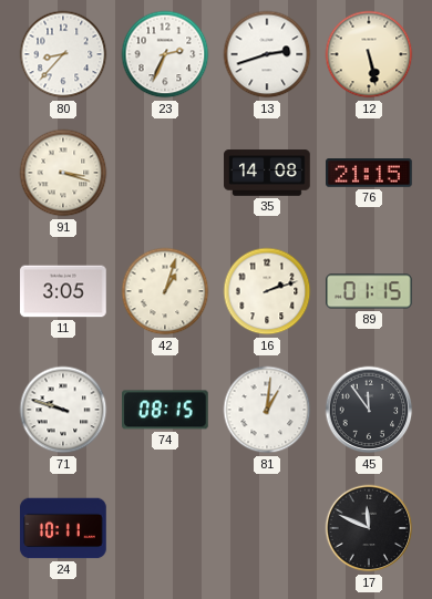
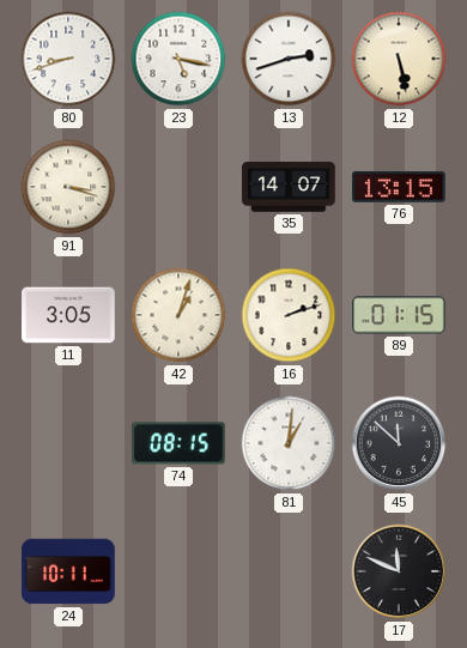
80: 8:37 -> 8:42 (68, 59)
23: 2:34 -> 5:17 (178, 59)
35: 14:08 -> 14:07 (289, 187)
76: 21:15 -> 13:15 (399, 187)
71: 9:48 -> none (63, 410)
45: 11:54 -> 11:52 (399, 443)
